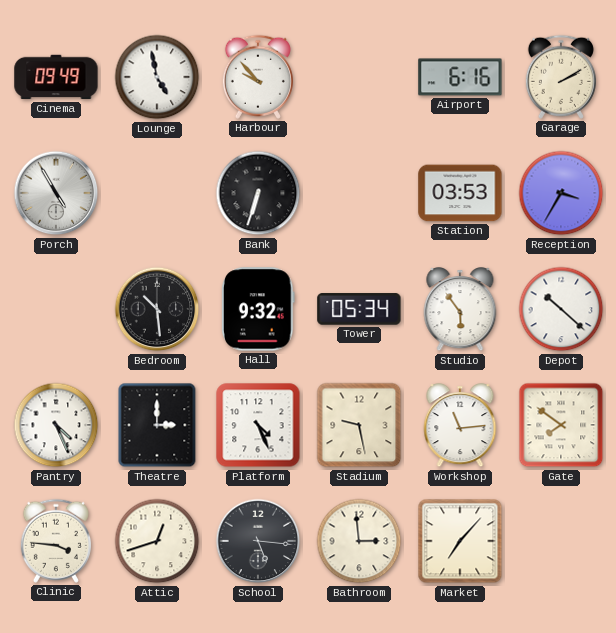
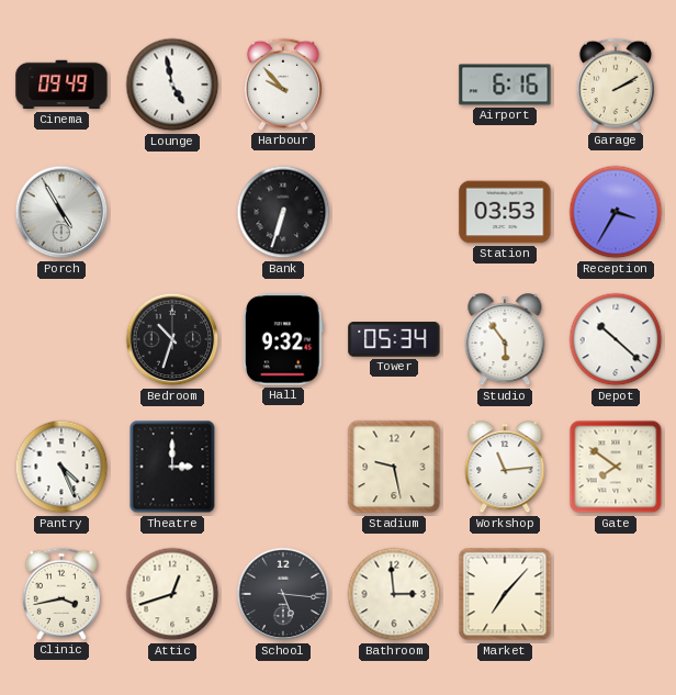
Bedroom: 10:29 -> 10:33 (172, 339)
Platform: 4:26 -> none (258, 425)
Clinic: 3:46 -> 3:43 (61, 594)
